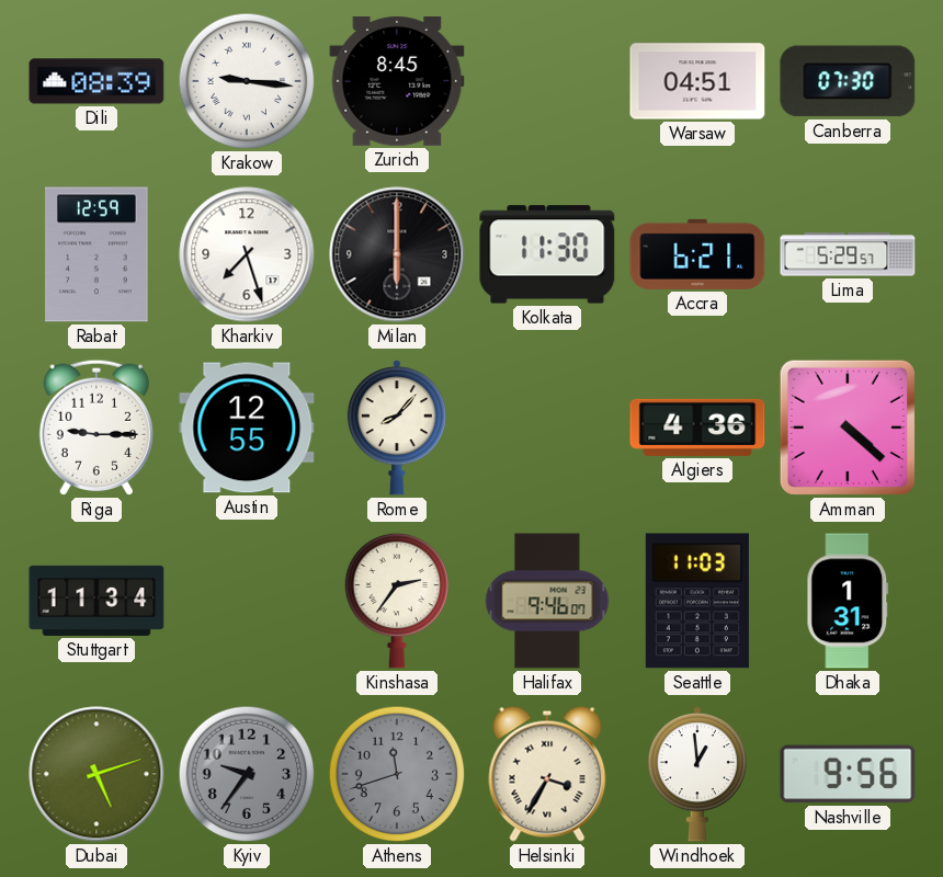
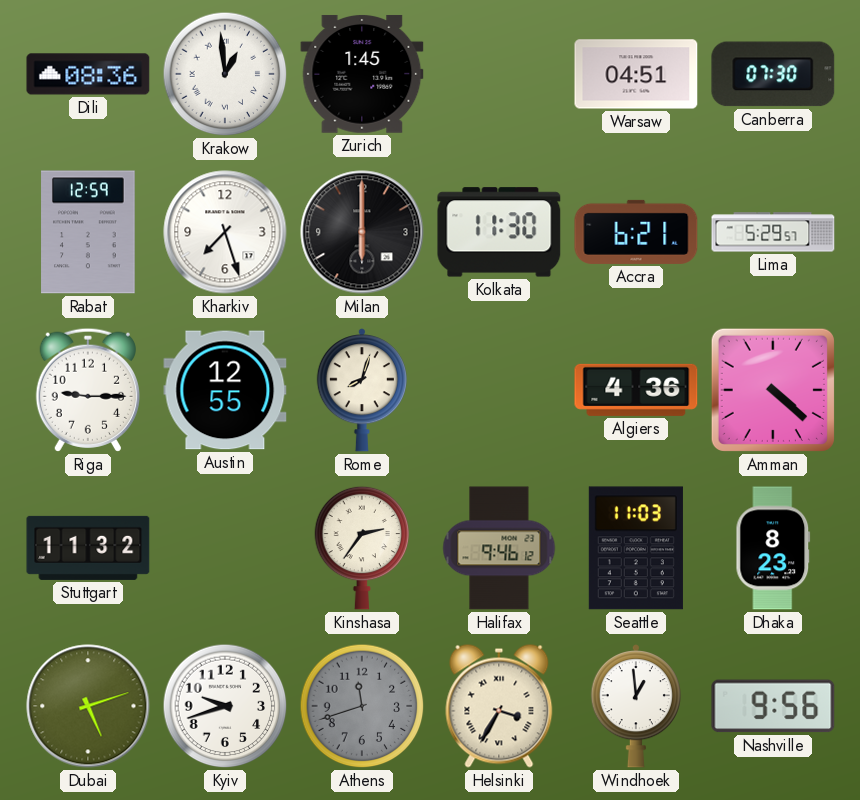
Dili: 08:39 -> 08:36 (88, 74)
Krakow: 9:16 -> 12:59 (225, 74)
Zurich: 8:45 -> 1:45 (362, 74)
Rome: 8:07 -> 8:03 (362, 390)
Stuttgart: 11:34 -> 11:32 (88, 548)
Halifax: 9:46:07 -> 9:46:12 (499, 548)
Dhaka: 1:31 -> 8:23 (773, 548)
Kyiv: 9:36 -> 9:42 (225, 706)
Kyiv dial: grey -> white (225, 706)
